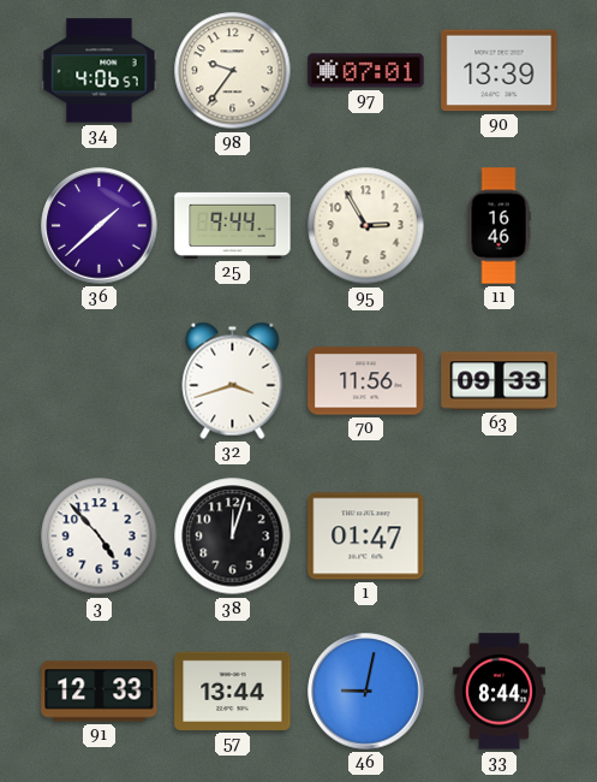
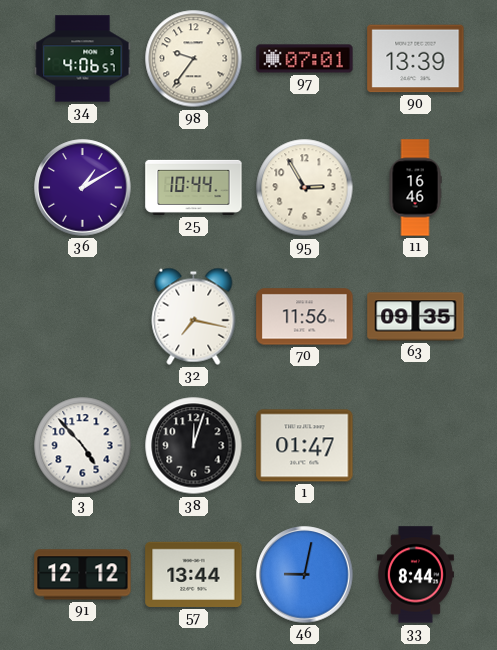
36: 1:38 -> 1:10 (83, 188)
25: 9:44 -> 10:44 (194, 187)
32: 3:42 -> 7:17 (194, 316)
63: 09:33 -> 09:35 (416, 317)
91: 12:33 -> 12:12 (83, 575)
